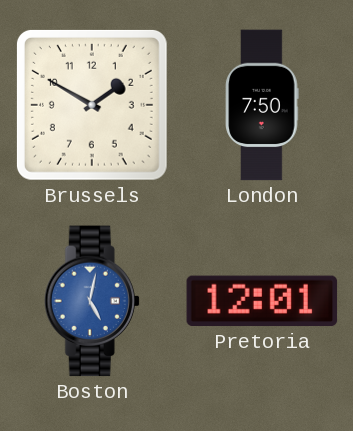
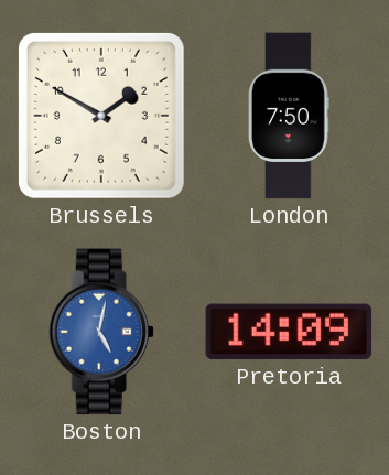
Pretoria: 12:01 -> 14:09 (289, 332)
